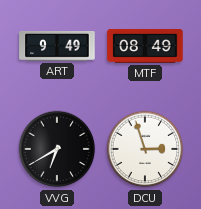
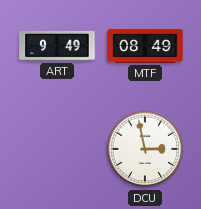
VVG: 6:40 -> none (57, 149)
DCU: 2:57 -> 2:58 (145, 149)
